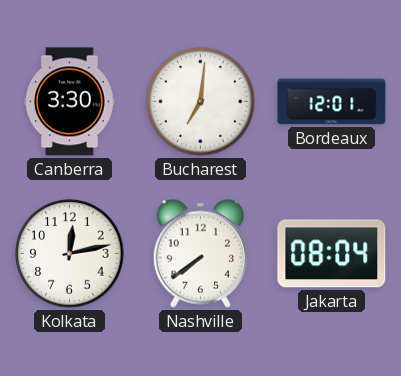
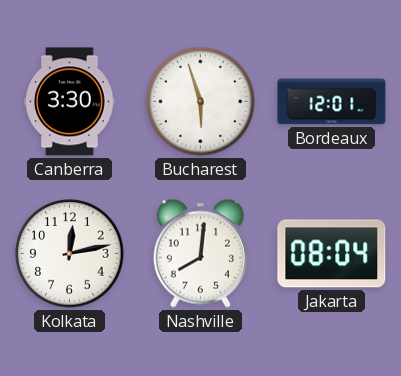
Bucharest: 7:01 -> 5:57 (201, 102)
Nashville: 7:39 -> 8:01 (200, 253)
